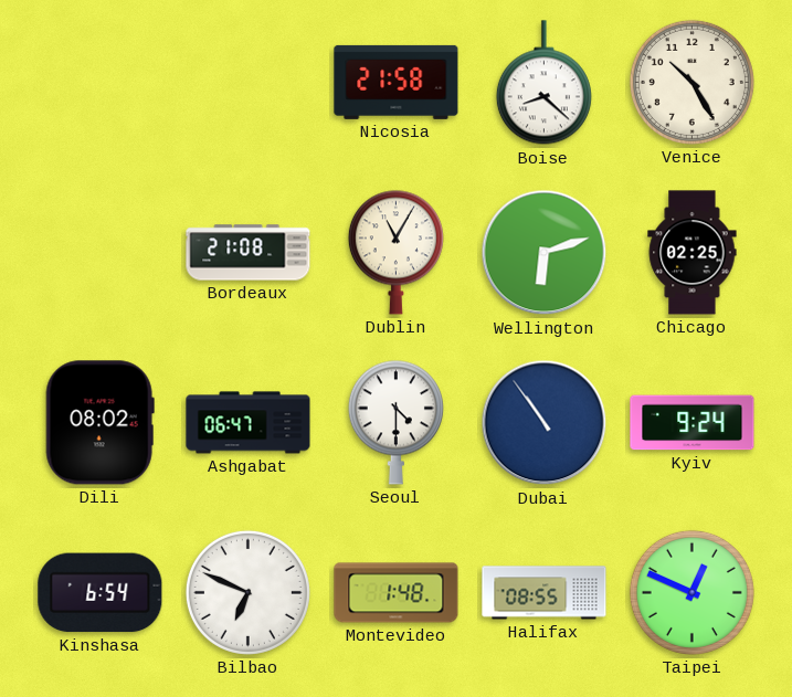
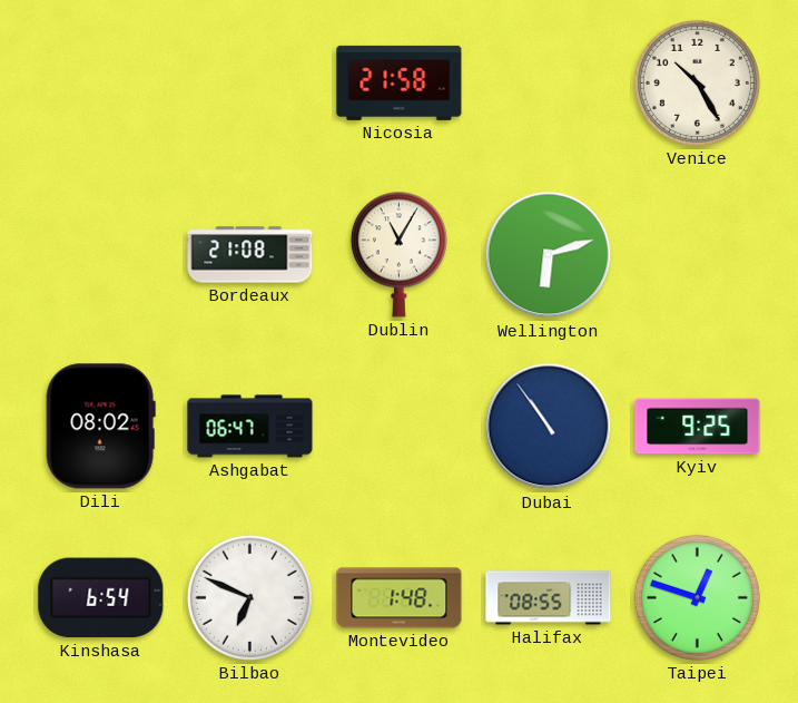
Boise: 8:22 -> none (543, 83)
Chicago: 02:25 -> none (693, 253)
Seoul: 4:30 -> none (395, 422)
Kyiv: 9:24 -> 9:25 (698, 427)
Taipei: 12:49 -> 12:48 (697, 597)
